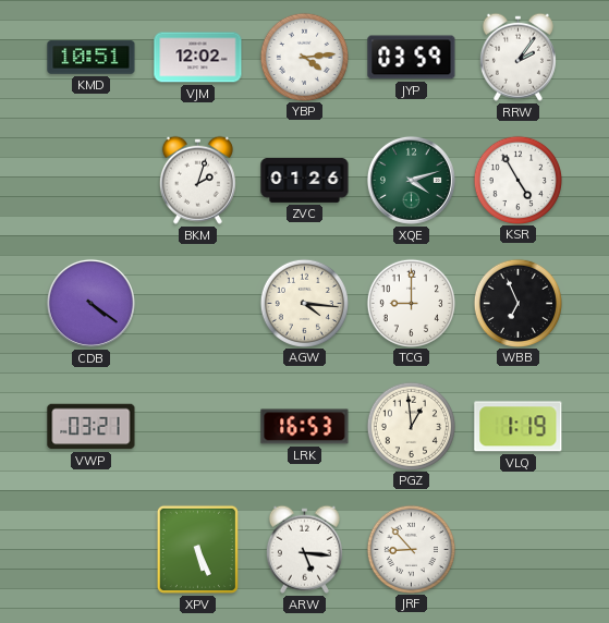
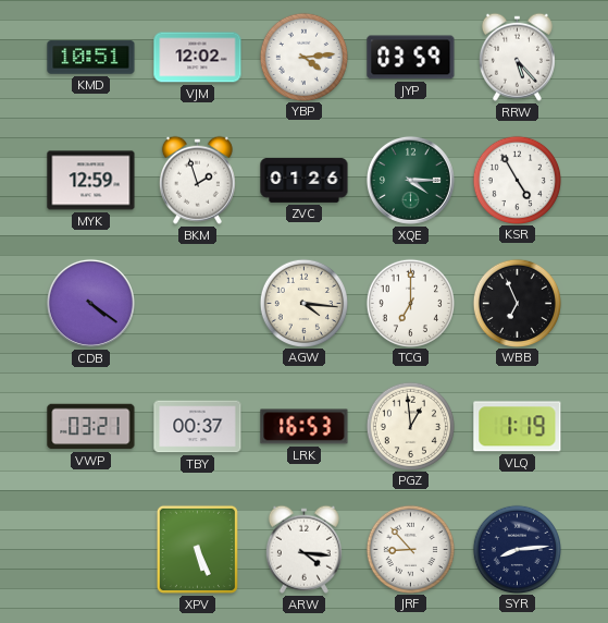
RRW: 2:06 -> 5:23 (517, 57)
MYK: none -> 12:59 (91, 181)
BKM: 2:03 -> 1:57 (197, 180)
XQE: 4:12 -> 4:15 (410, 180)
TCG: 9:00 -> 7:00 (410, 303)
TBY: none -> 00:37 (198, 427)
ARW: 5:16 -> 4:16 (303, 549)
SYR: none -> 8:14 (517, 549)
